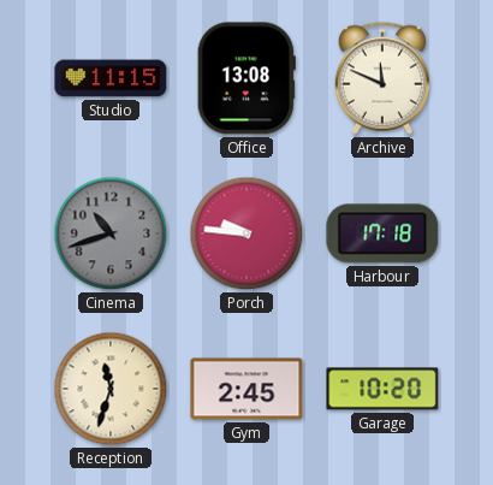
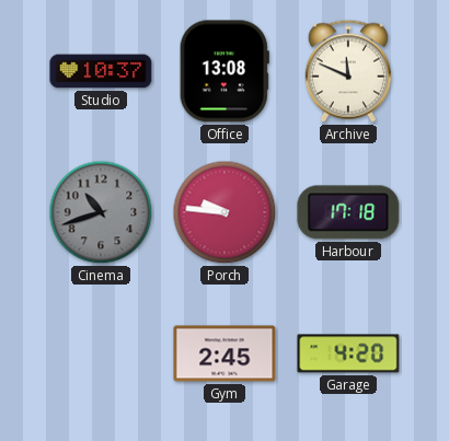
Studio: 11:15 -> 10:37 (101, 71)
Reception: 11:33 -> none (111, 389)
Garage: 10:20 -> 4:20 (348, 353)
